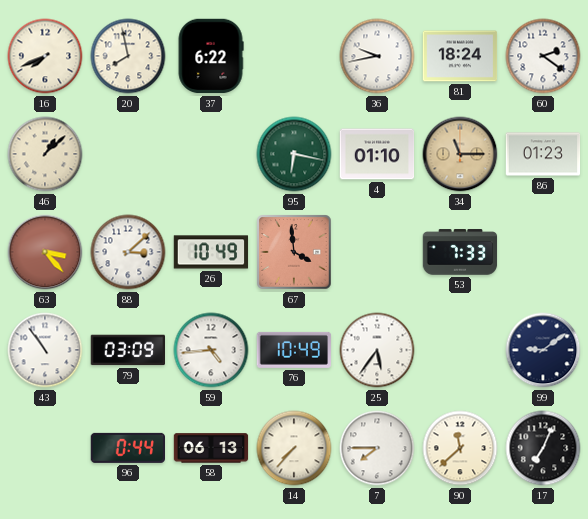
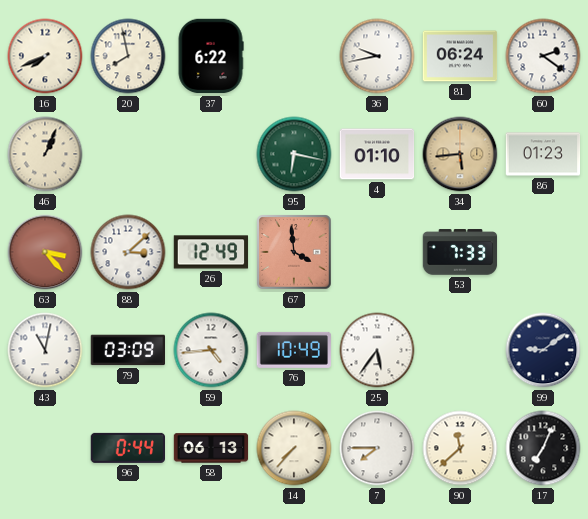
81: 18:24 -> 06:24 (460, 56)
46: 1:08 -> 1:04 (45, 154)
34: 11:15 -> 5:44 (460, 154)
26: 10:49 -> 12:49 (211, 252)
43: 10:54 -> 11:02 (45, 350)
